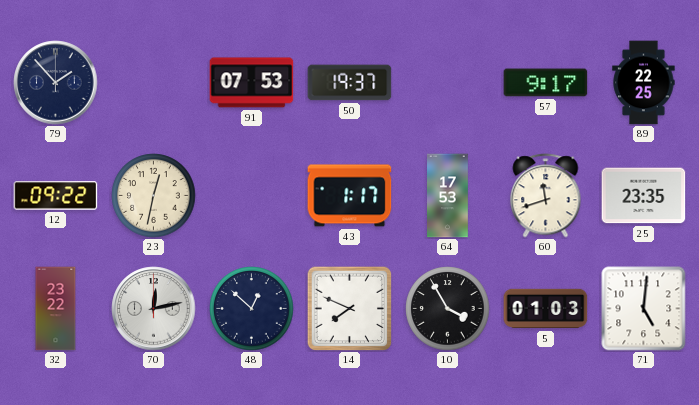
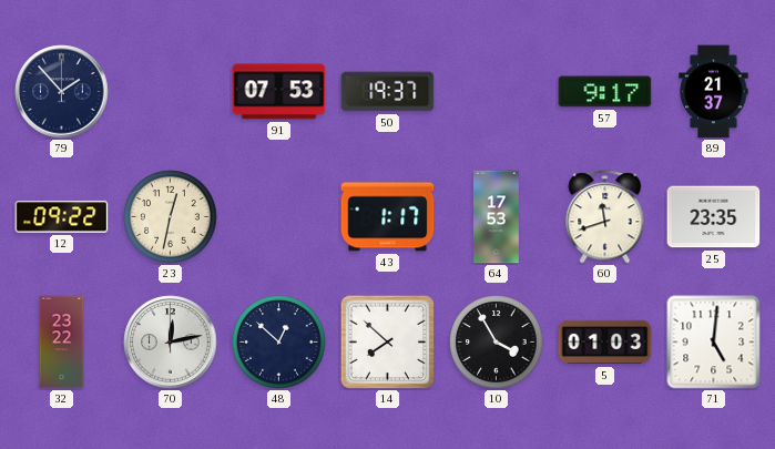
89: 22:25 -> 21:37 (714, 92)
14: 7:49 -> 7:52 (387, 341)
